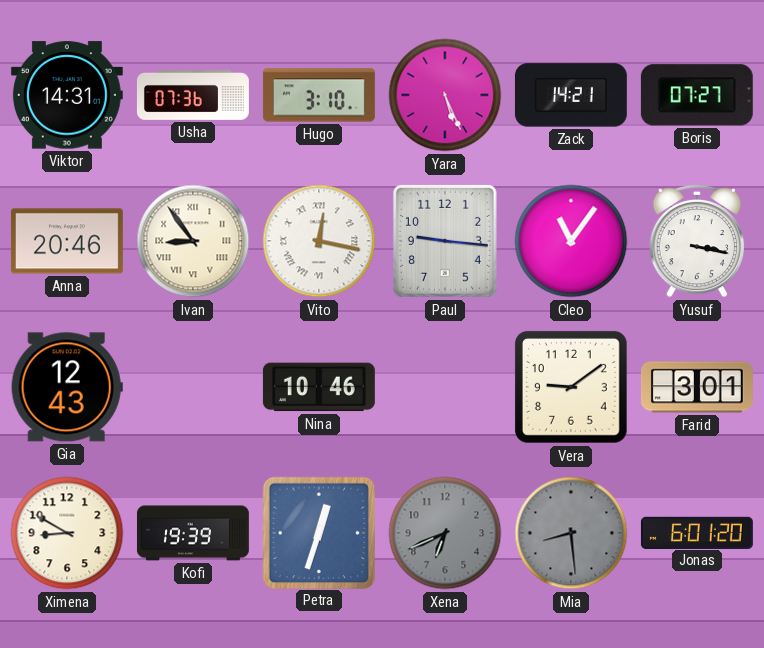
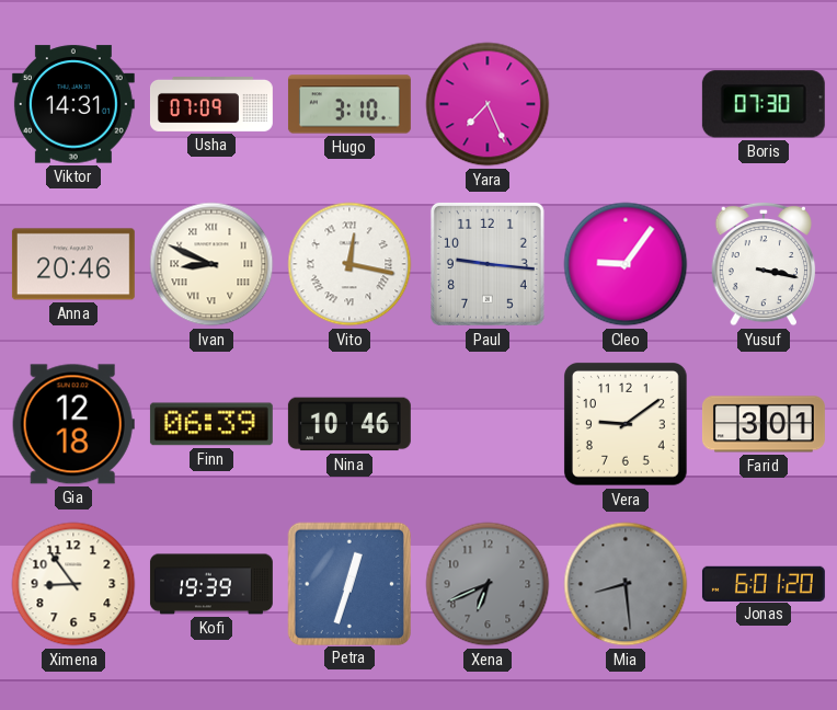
Usha: 07:36 -> 07:09 (211, 105)
Yara: 5:26 -> 7:26 (488, 104)
Zack: 14:21 -> none (571, 95)
Boris: 07:27 -> 07:30 (764, 104)
Ivan: 8:54 -> 8:49 (211, 264)
Cleo: 11:06 -> 9:06 (626, 264)
Gia: 12:43 -> 12:18 (73, 424)
Finn: none -> 06:39 (211, 424)
Ximena: 8:50 -> 8:54 (73, 584)
